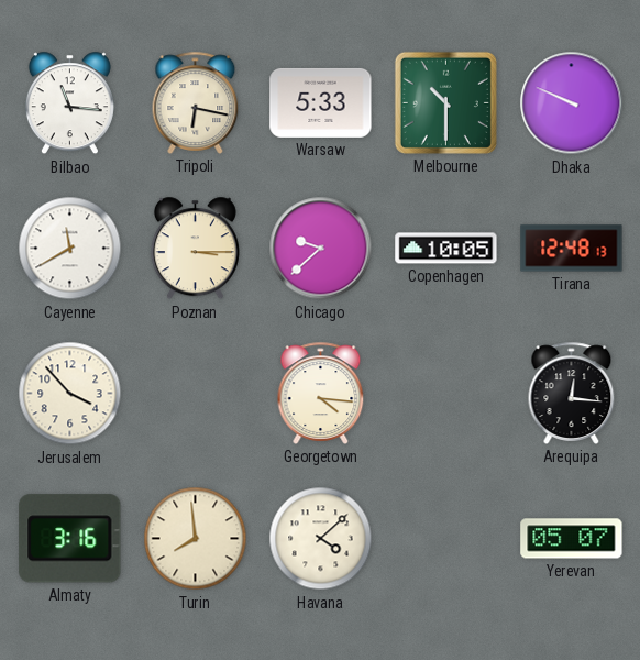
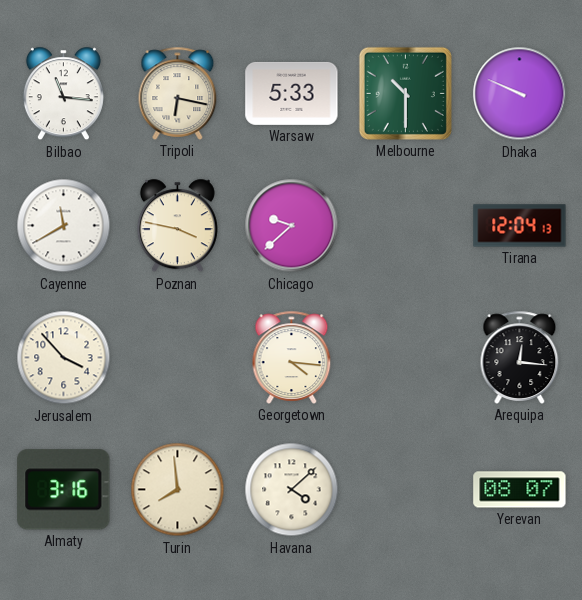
Poznan: 3:15 -> 3:47 (177, 226)
Copenhagen: 10:05 -> none (446, 249)
Tirana: 12:48 -> 12:04 (520, 226)
Yerevan: 05:07 -> 08:07 (520, 490)
